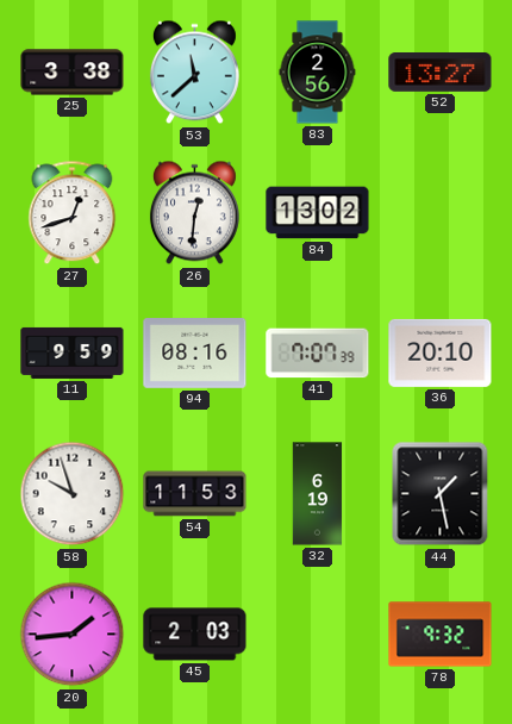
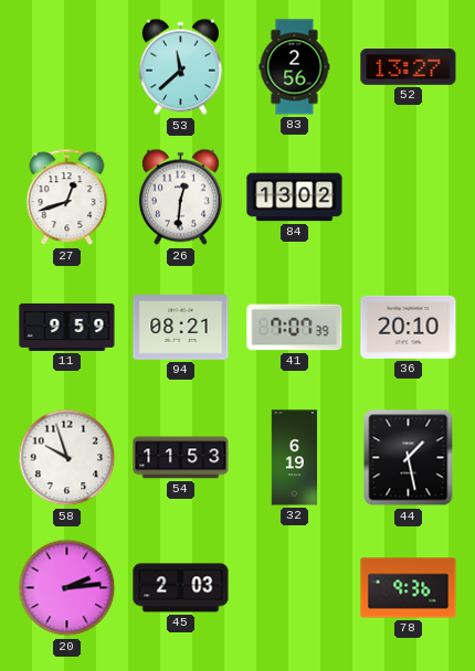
25: 3:38 -> none (73, 73)
94: 08:16 -> 08:21 (181, 328)
20: 1:44 -> 2:14 (67, 588)
78: 9:32 -> 9:36 (409, 588)
